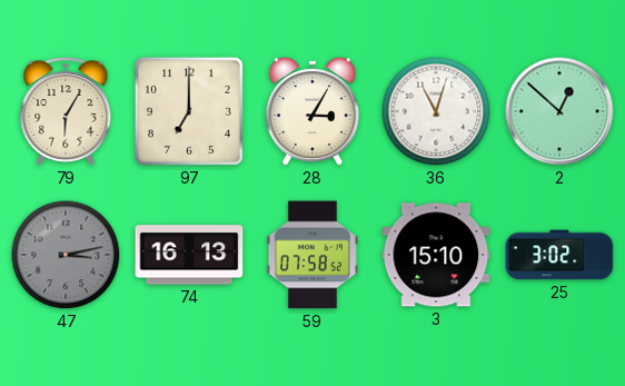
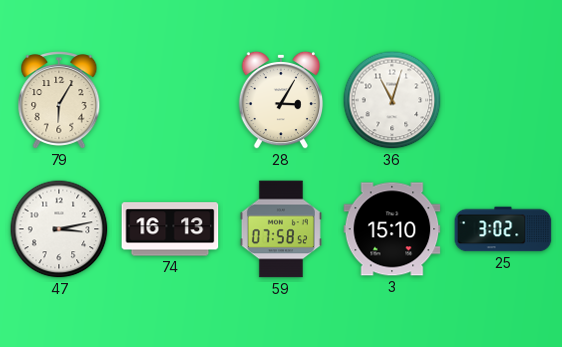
97: 7:00 -> none (189, 111)
2: 12:52 -> none (559, 111)
47 dial: grey -> white (59, 229)
